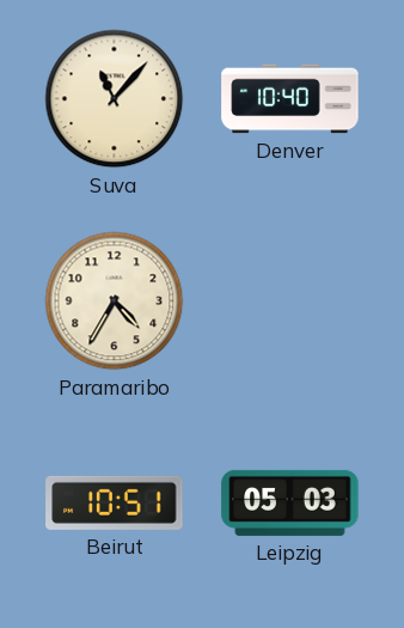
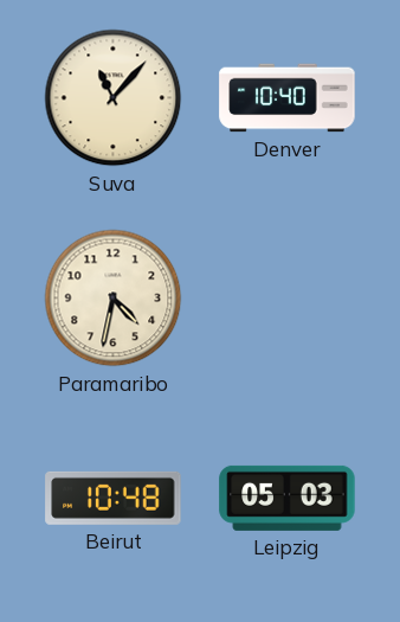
Paramaribo: 4:35 -> 4:32 (114, 299)
Beirut: 10:51 -> 10:48 (114, 498)
